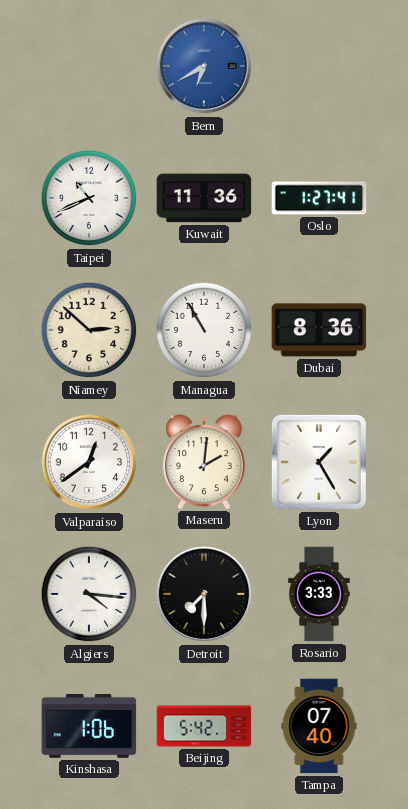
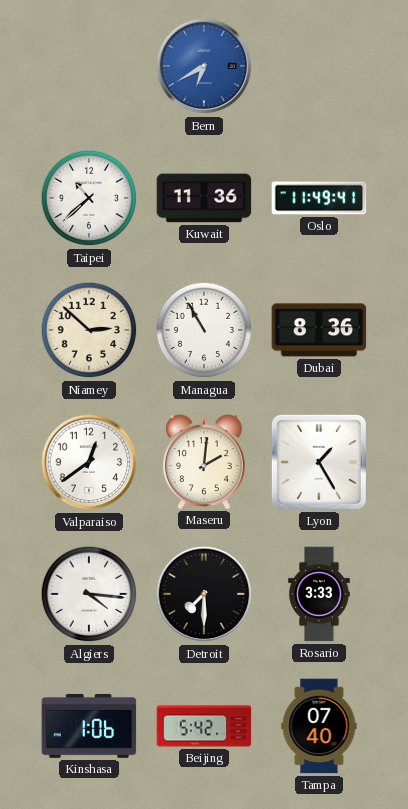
Taipei: 10:41 -> 10:38 (89, 198)
Oslo: 1:27 -> 11:49 (319, 198)
